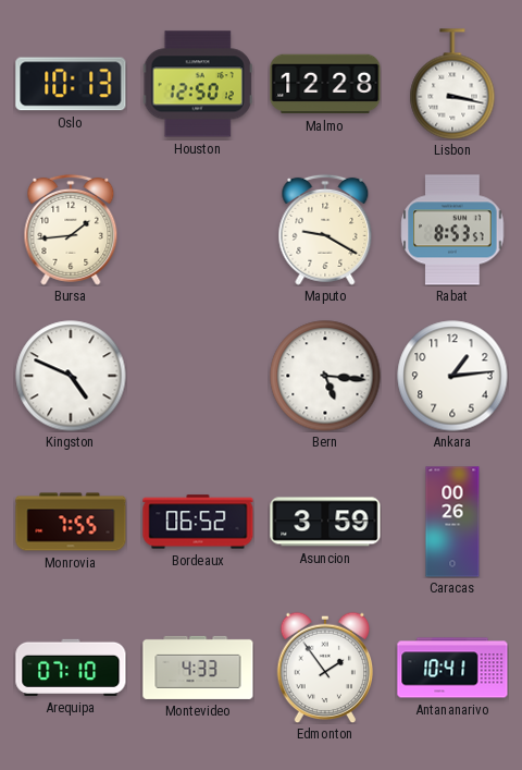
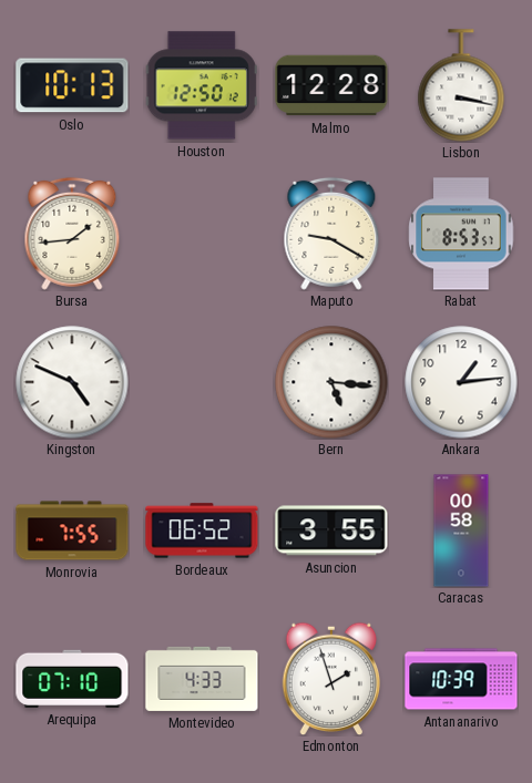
Asuncion: 3:59 -> 3:55 (331, 530)
Caracas: 00:26 -> 00:58 (461, 530)
Edmonton: 1:54 -> 1:57 (331, 679)
Antananarivo: 10:41 -> 10:39 (461, 679)
